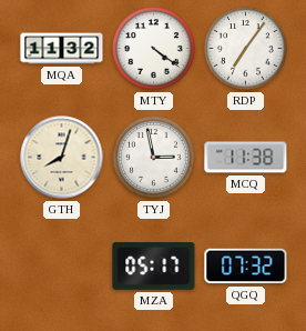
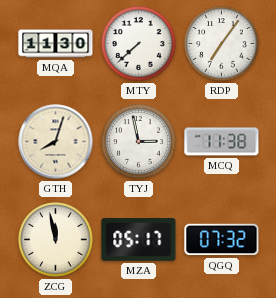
MQA: 11:32 -> 11:30 (56, 44)
MTY: 4:21 -> 7:38 (139, 44)
ZCG: none -> 11:58 (56, 240)
